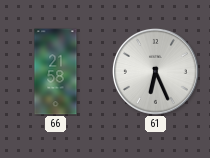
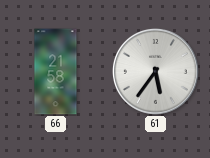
61: 6:26 -> 5:36 (155, 71)
